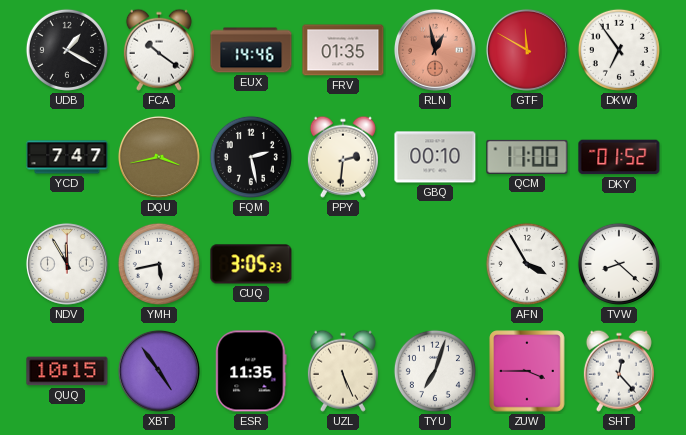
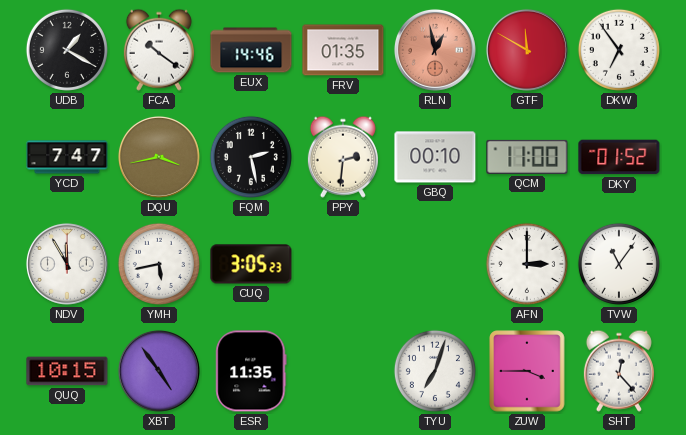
AFN: 3:55 -> 3:00 (527, 264)
TVW: 8:22 -> 11:06 (619, 264)
UZL: 5:26 -> none (343, 371)
